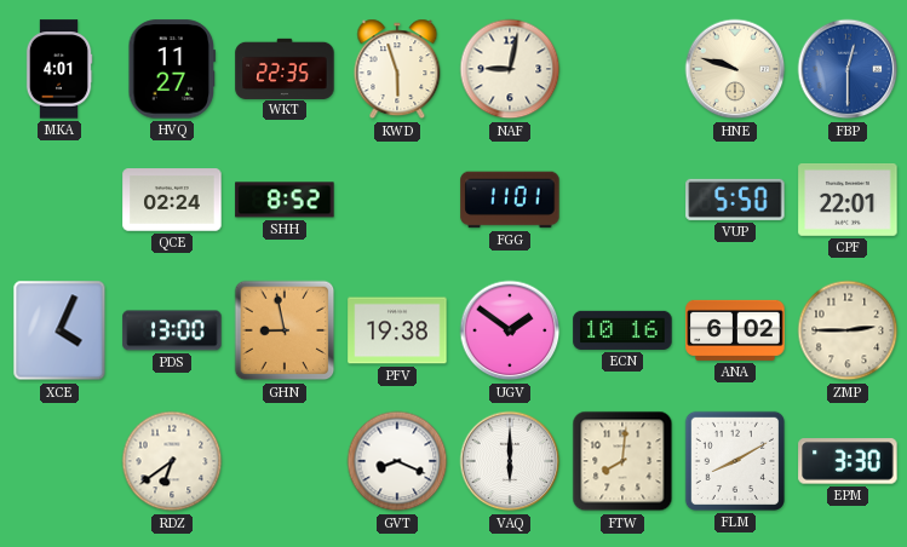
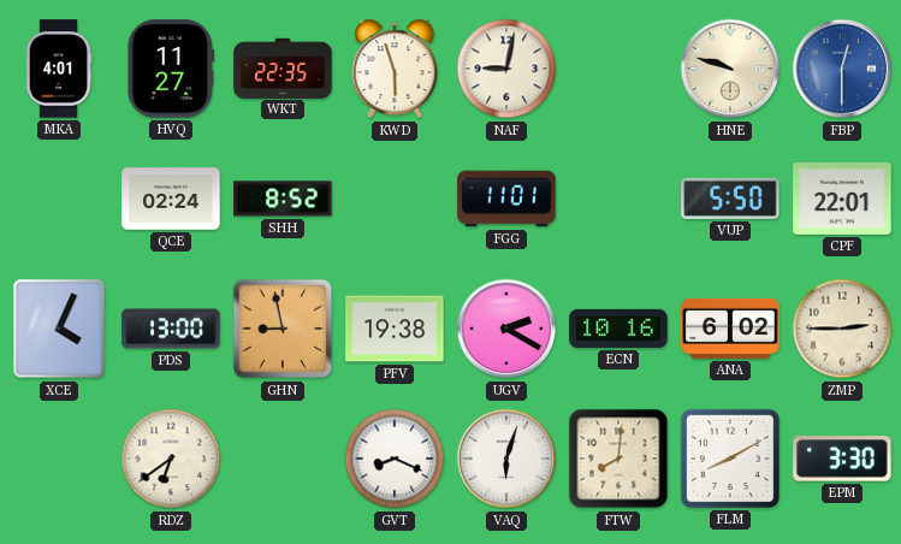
UGV: 1:51 -> 2:20 (506, 329)
VAQ: 6:00 -> 6:03 (506, 459)
